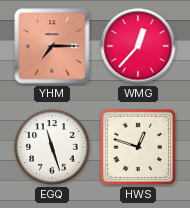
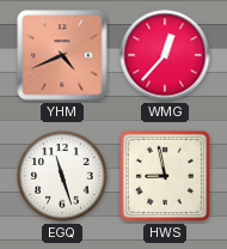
YHM: 7:15 -> 4:41 (62, 55)
HWS: 12:48 -> 8:58 (165, 176)
